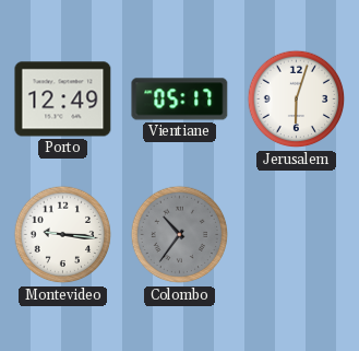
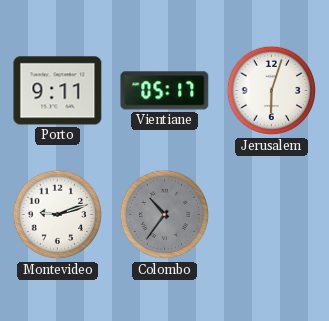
Porto: 12:49 -> 9:11 (58, 91)
Montevideo: 9:16 -> 9:12 (58, 215)
